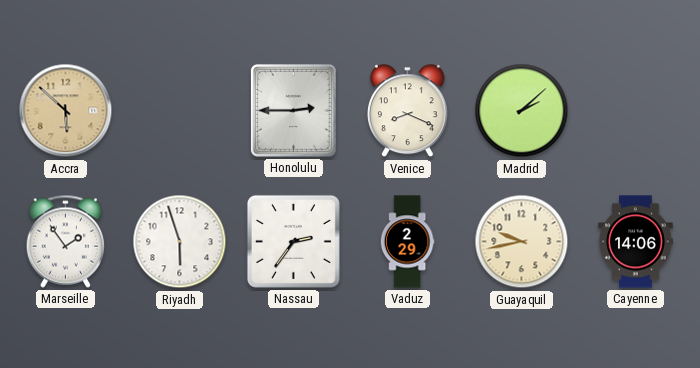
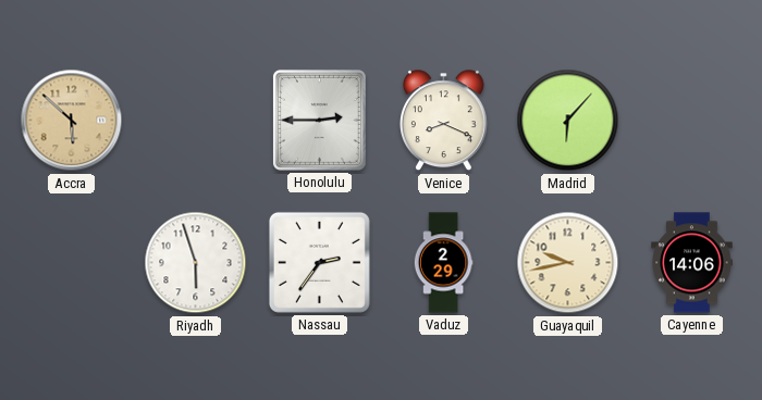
Madrid: 2:08 -> 6:07 (568, 121)
Marseille: 1:54 -> none (66, 241)
